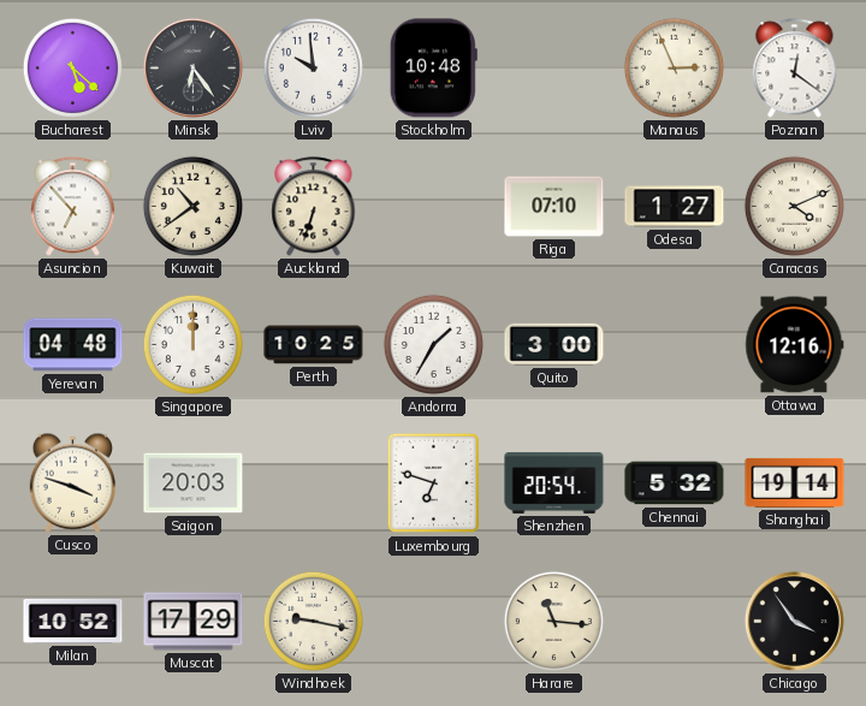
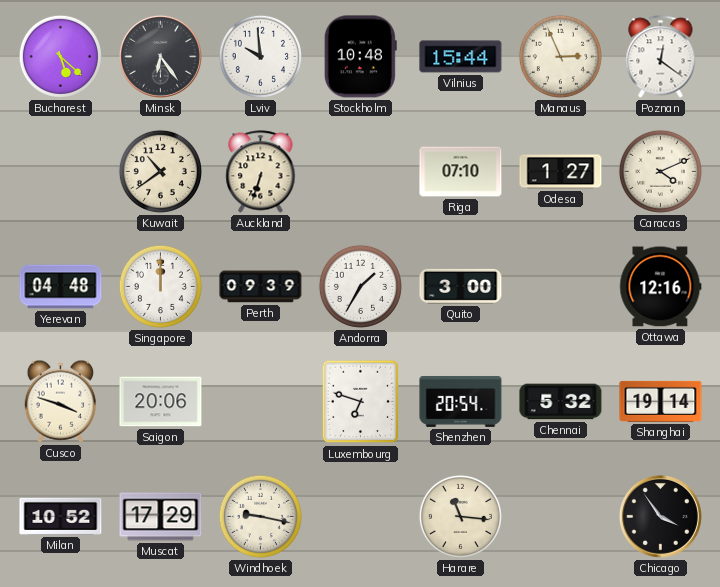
Vilnius: none -> 15:44 (461, 57)
Asuncion: 6:53 -> none (73, 207)
Perth: 10:25 -> 09:39 (261, 287)
Saigon: 20:03 -> 20:06 (161, 402)
